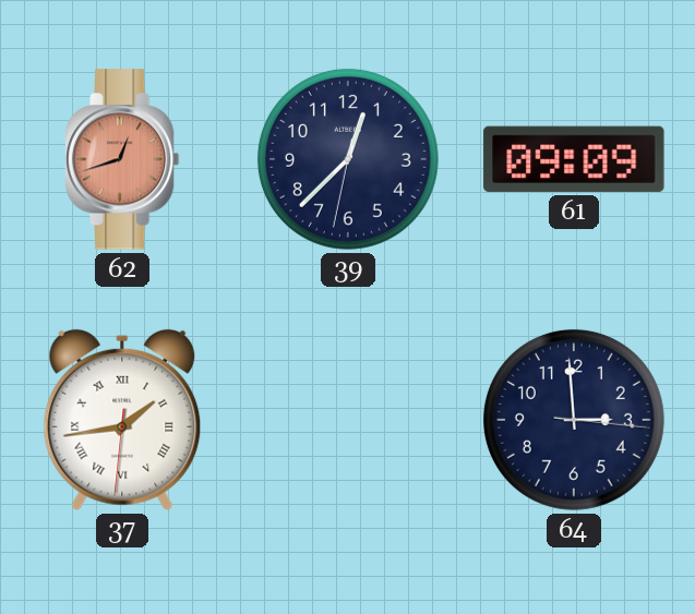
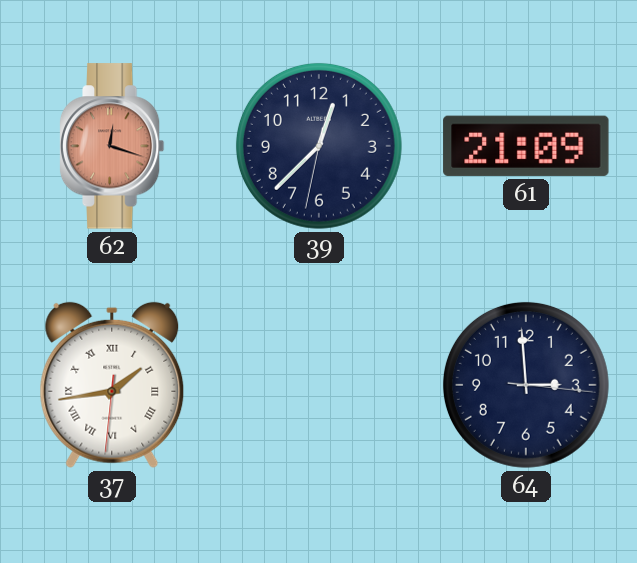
62: 12:42 -> 12:18 (112, 146)
61: 09:09 -> 21:09 (526, 146)
